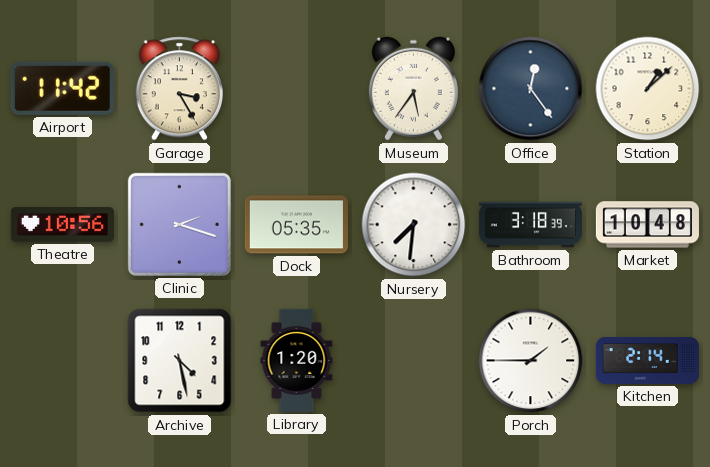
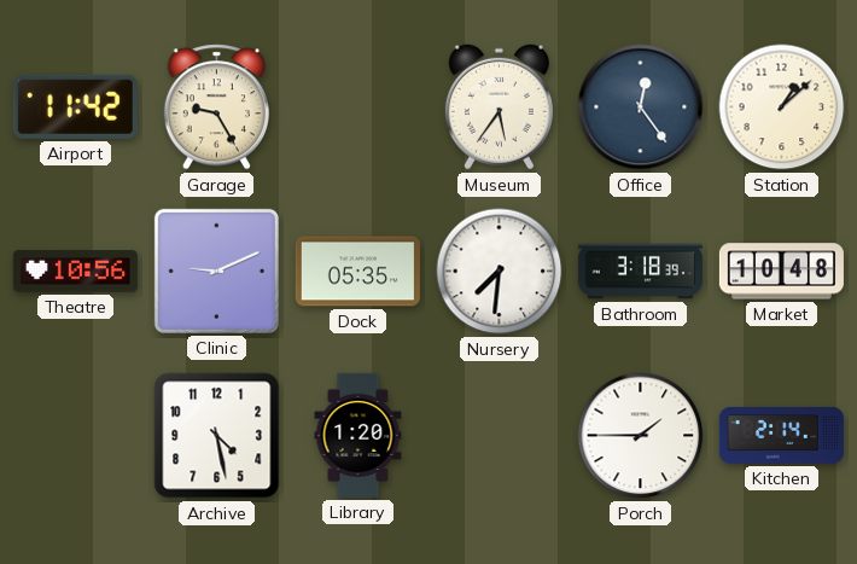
Garage: 3:25 -> 9:25 (216, 107)
Clinic: 2:18 -> 9:11 (216, 271)
